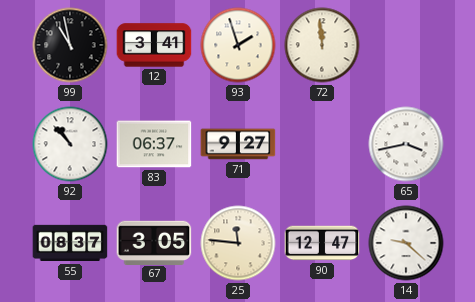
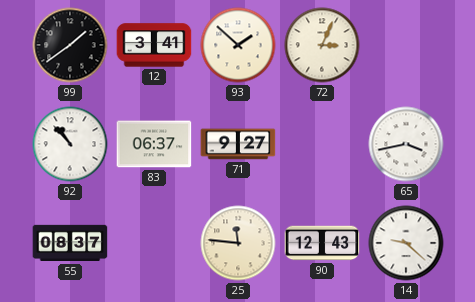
99: 10:58 -> 1:39 (70, 45)
93: 1:57 -> 1:52 (238, 45)
72: 11:59 -> 3:04 (322, 45)
67: 3:05 -> none (154, 242)
90: 12:47 -> 12:43 (322, 243)
